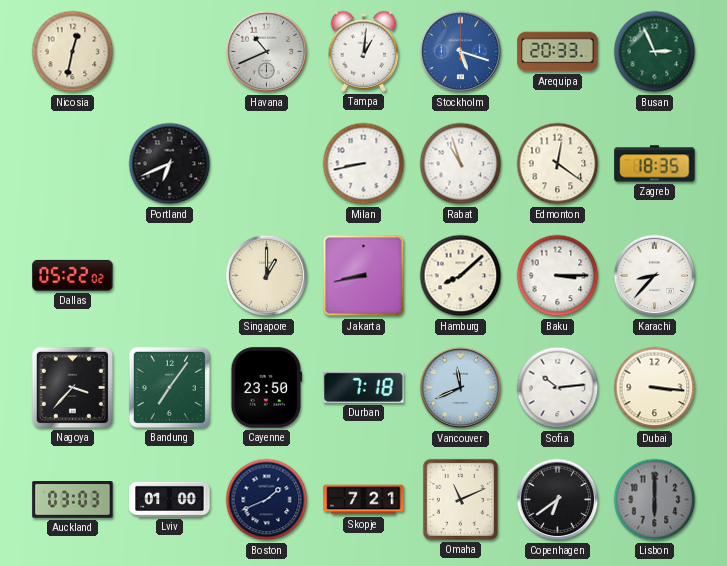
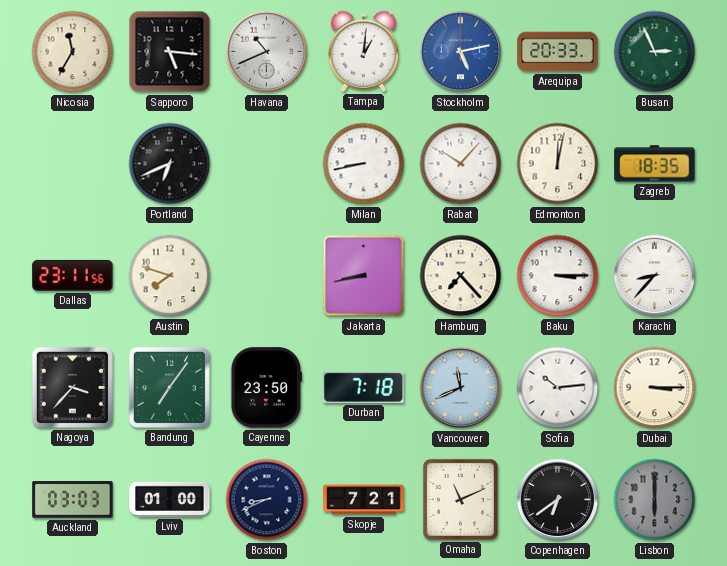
Nicosia: 12:32 -> 11:35 (73, 52)
Sapporo: none -> 5:16 (170, 52)
Stockholm: 5:18 -> 5:13 (461, 52)
Rabat: 10:57 -> 10:07 (461, 164)
Edmonton: 12:21 -> 12:02 (558, 164)
Dallas: 05:22 -> 23:11 (73, 275)
Austin: none -> 7:48 (170, 276)
Singapore: 1:00 -> none (267, 276)
Hamburg: 8:08 -> 7:23 (461, 276)
Dubai: 3:16 -> 3:15 (655, 388)
Boston: 1:41 -> 8:41 (267, 500)
